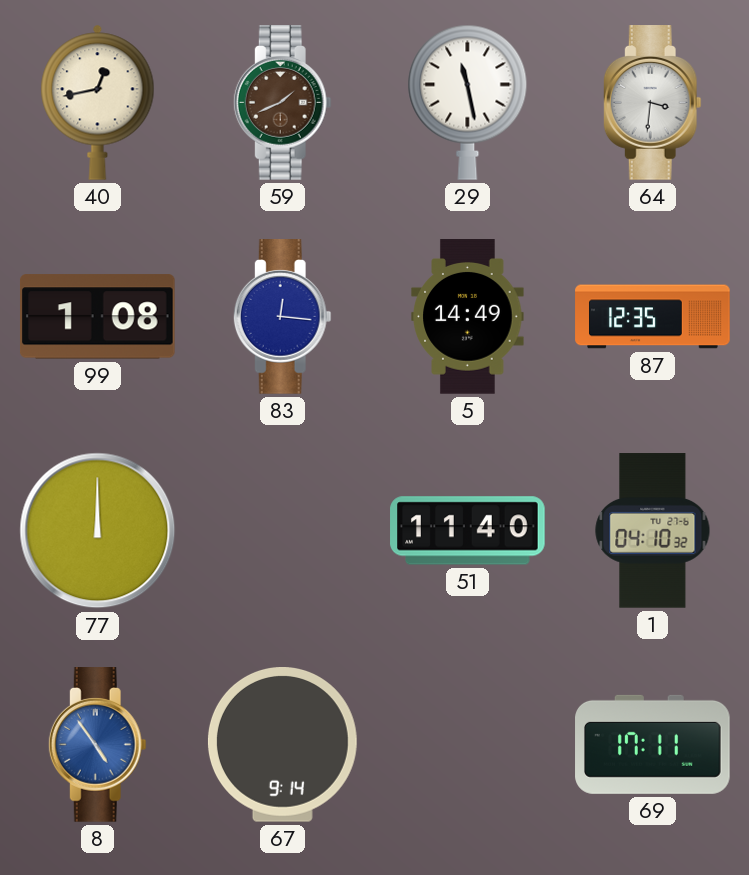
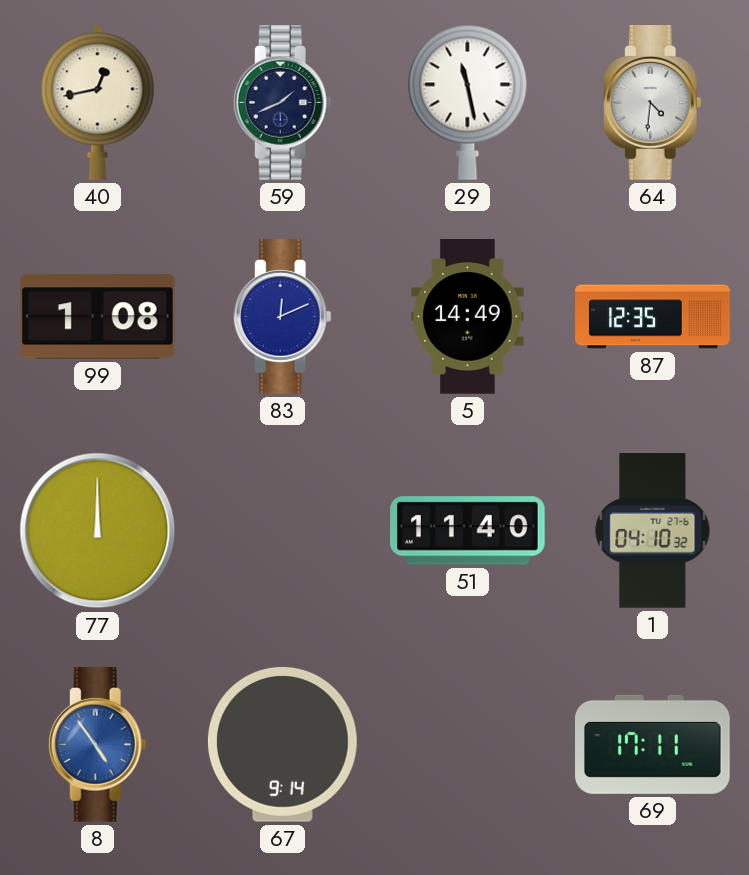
59 dial: brown -> navy (282, 103)
64: 3:31 -> 4:31 (652, 103)
83: 12:16 -> 12:11 (282, 317)
